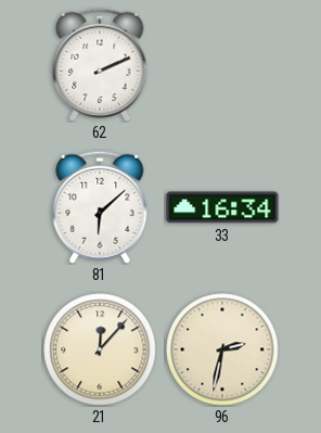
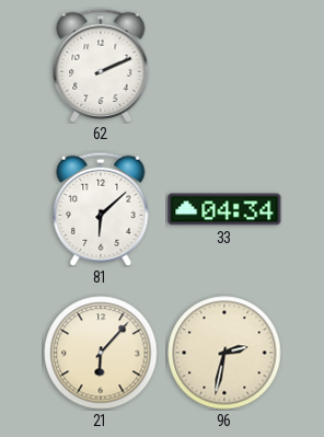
33: 16:34 -> 04:34 (224, 209)
21: 12:07 -> 6:07 (101, 353)
